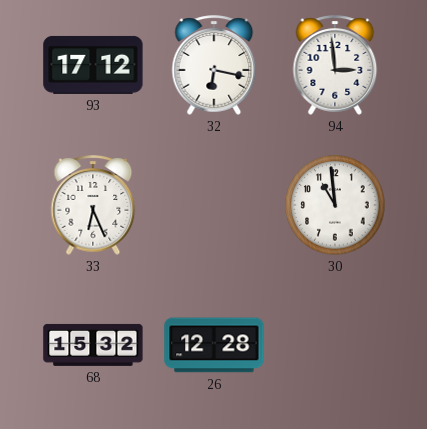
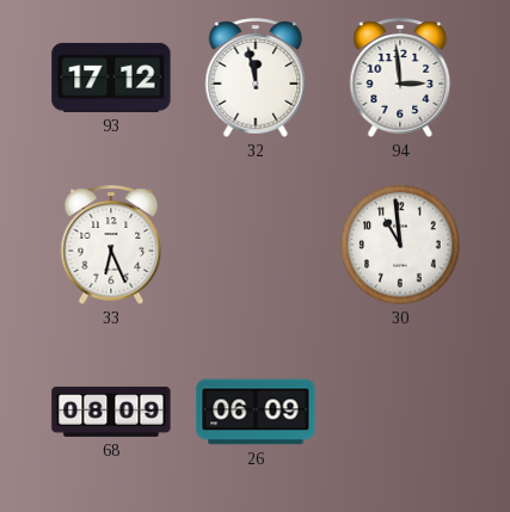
32: 6:17 -> 11:58 (256, 78)
68: 15:32 -> 08:09 (111, 412)
26: 12:28 -> 06:09 (256, 412)
